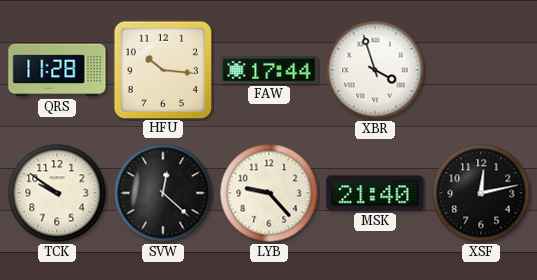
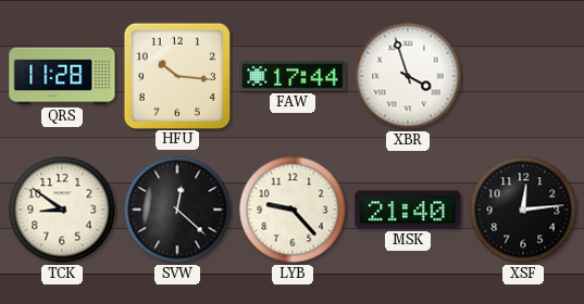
TCK: 9:51 -> 8:51 (62, 210)
XSF: 12:13 -> 12:14 (523, 210)
